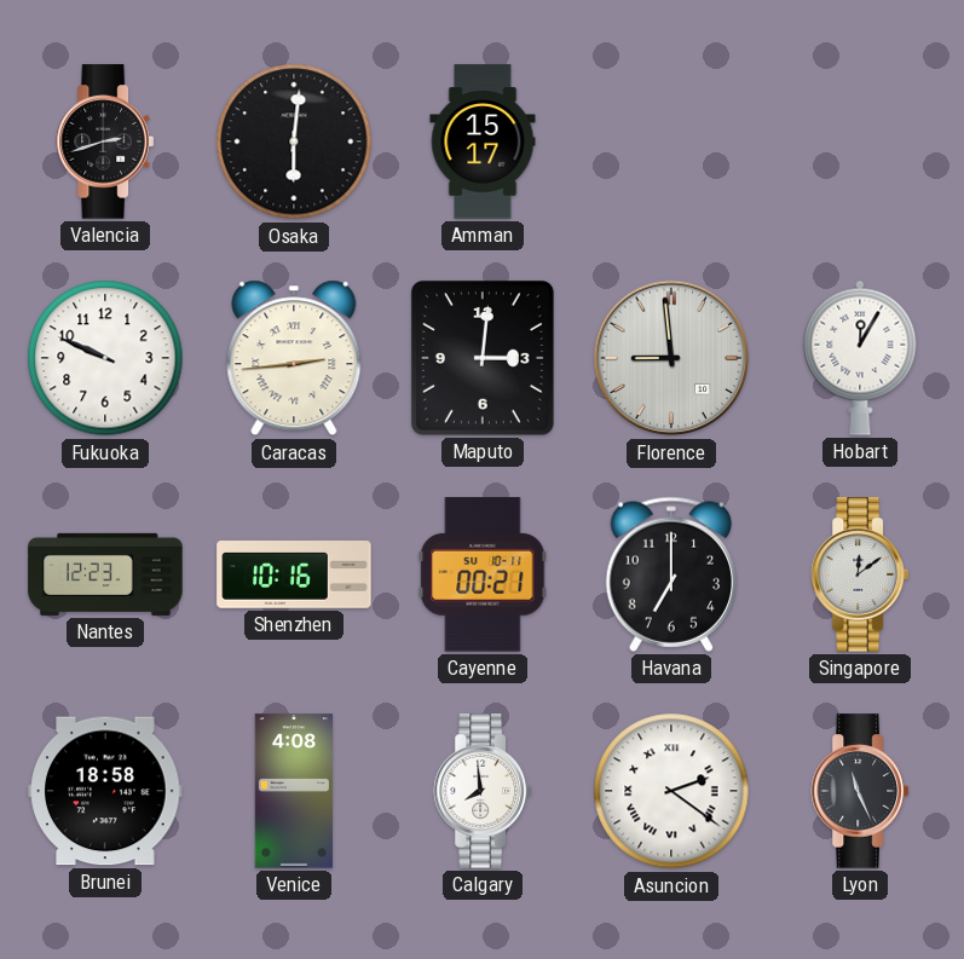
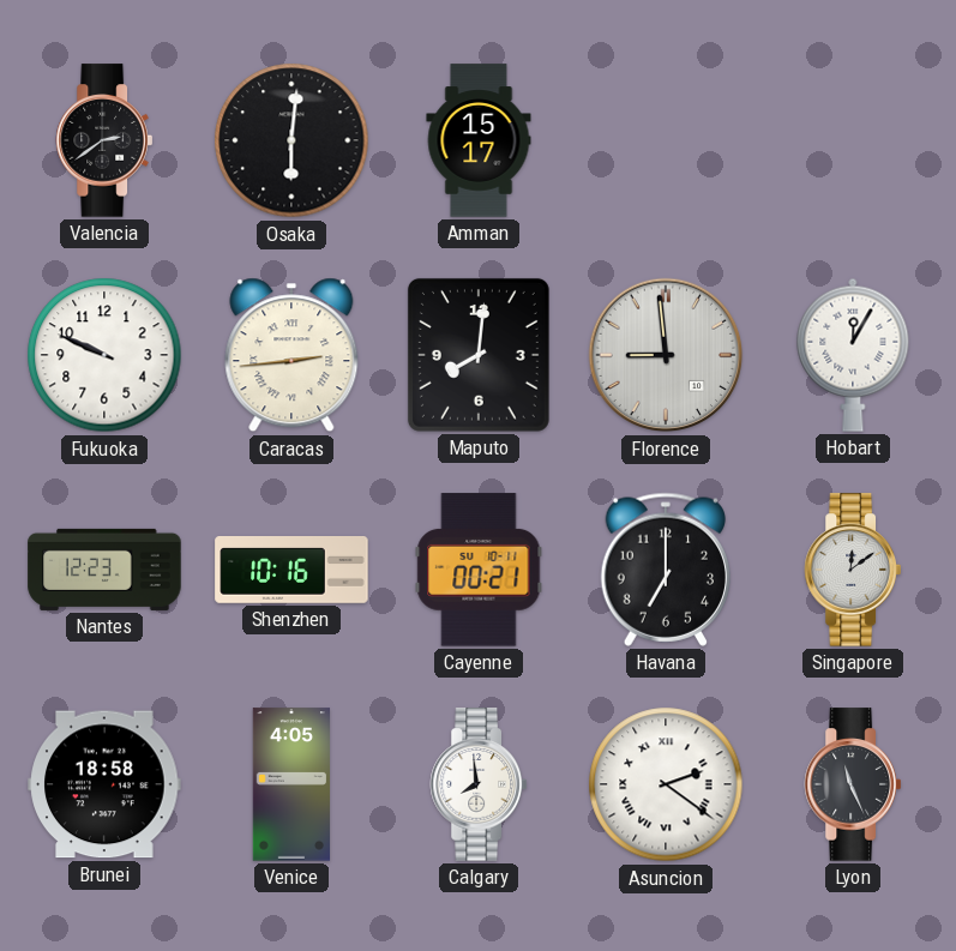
Valencia: 2:42 -> 2:39 (104, 140)
Maputo: 3:01 -> 8:01 (479, 355)
Venice: 4:08 -> 4:05 (290, 784)
